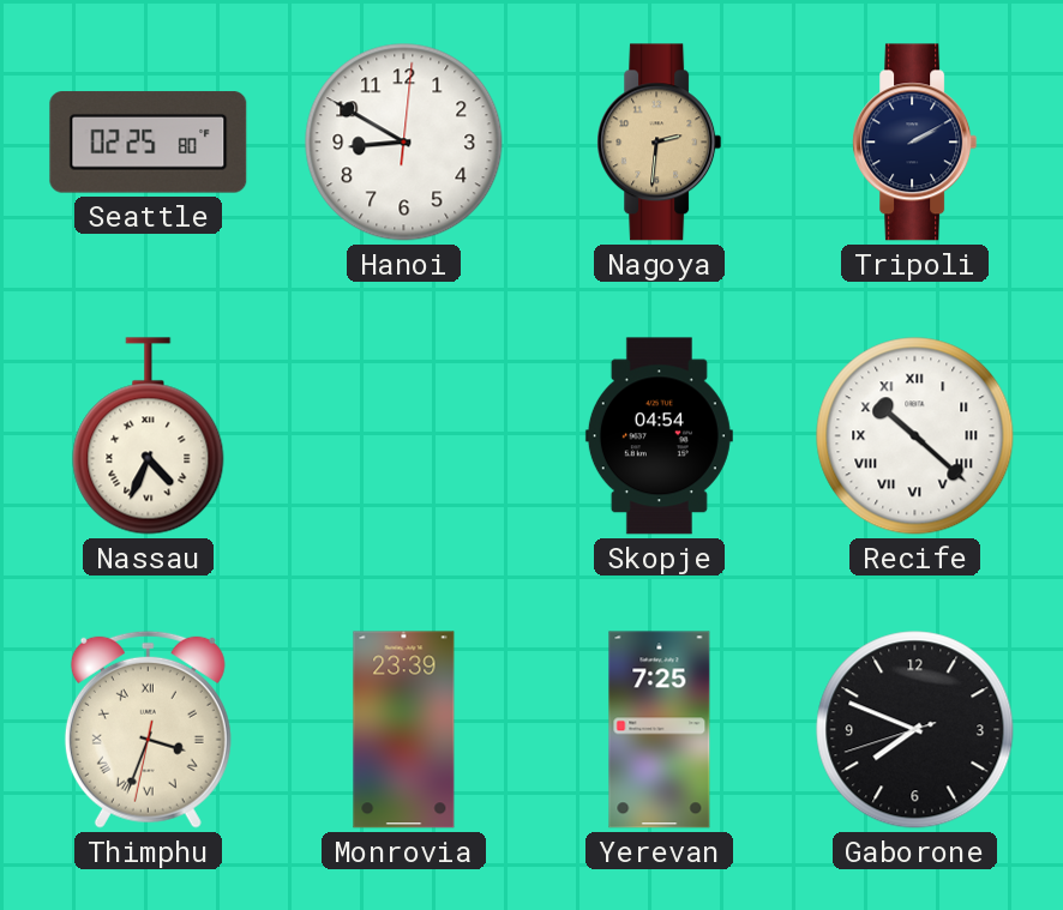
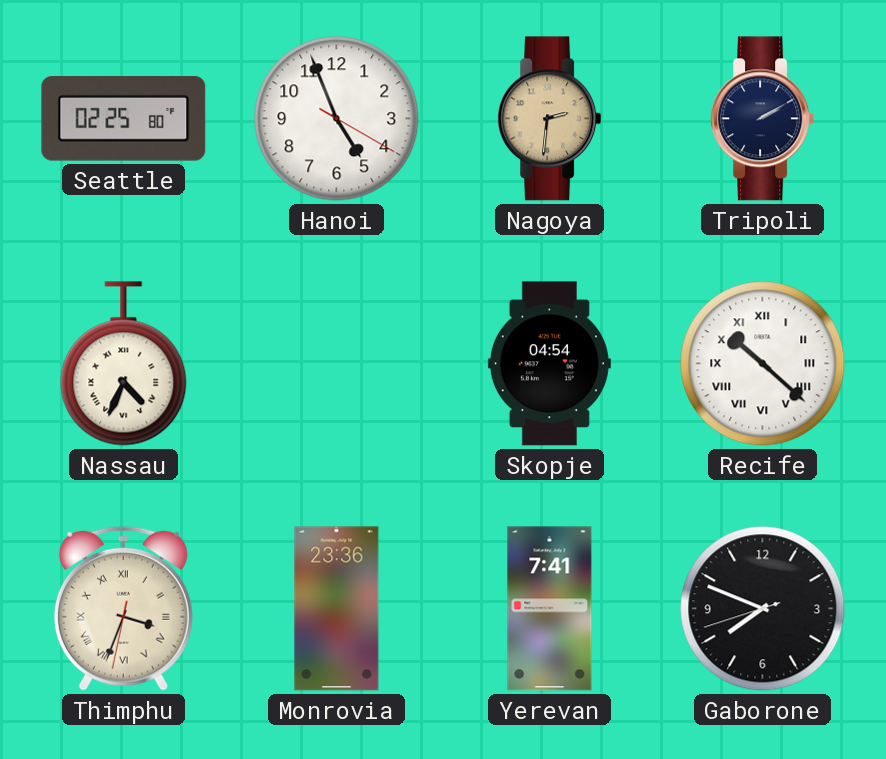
Hanoi: 8:50 -> 4:56 (337, 119)
Monrovia: 23:39 -> 23:36 (337, 609)
Yerevan: 7:25 -> 7:41 (550, 609)
